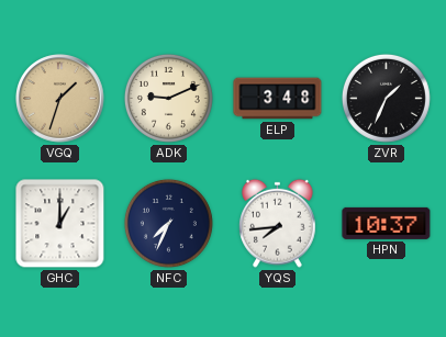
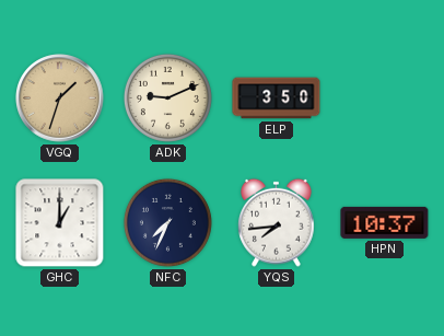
ELP: 3:48 -> 3:50 (277, 99)
ZVR: 1:34 -> none (386, 98)
